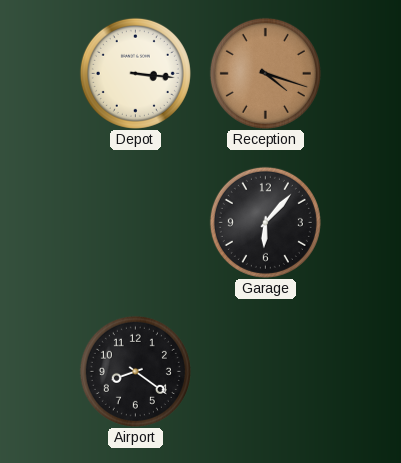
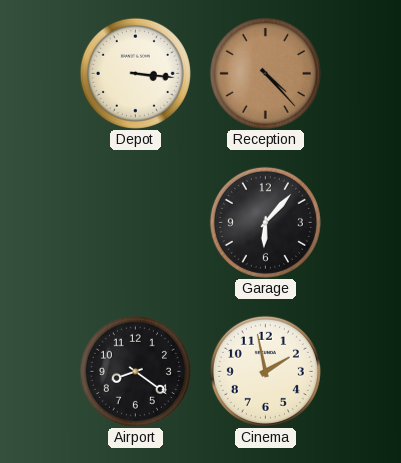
Reception: 4:18 -> 4:23 (265, 73)
Cinema: none -> 1:58 (265, 371)
